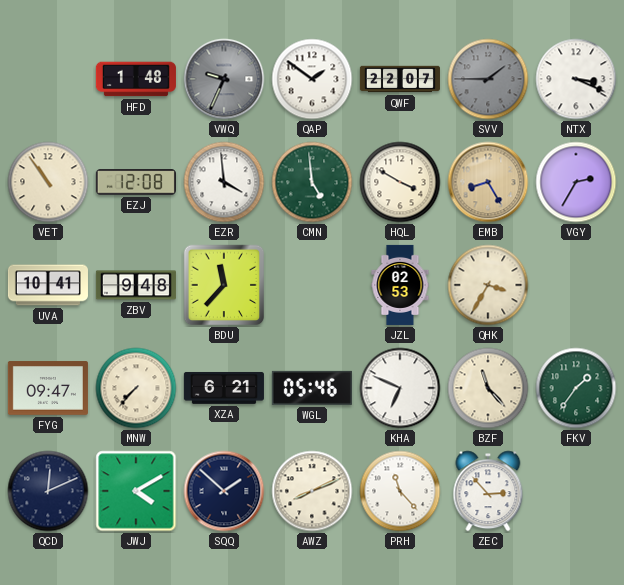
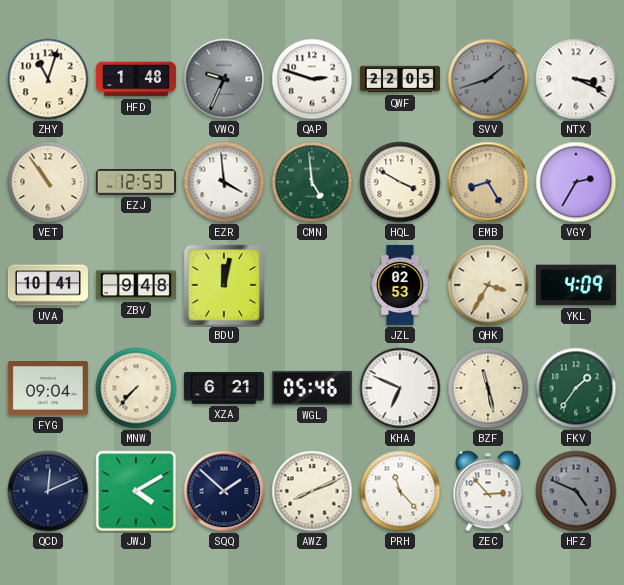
ZHY: none -> 11:03 (48, 79)
QAP: 1:51 -> 2:48 (312, 79)
QWF: 22:07 -> 22:05 (400, 79)
SVV: 1:45 -> 1:42 (488, 79)
EZJ: 12:08 -> 12:53 (136, 182)
BDU: 11:37 -> 12:02 (224, 285)
YKL: none -> 4:09 (576, 285)
FYG: 09:47 -> 09:04 (48, 388)
BZF: 11:23 -> 11:28 (488, 388)
HFZ: none -> 4:49 (576, 491)
